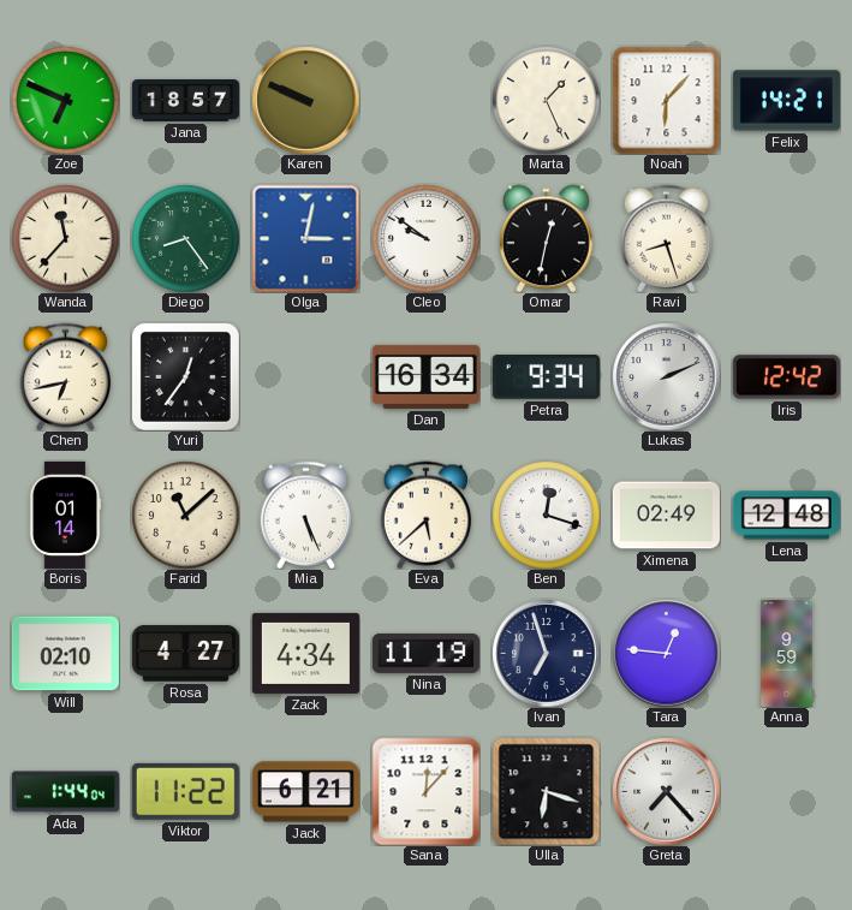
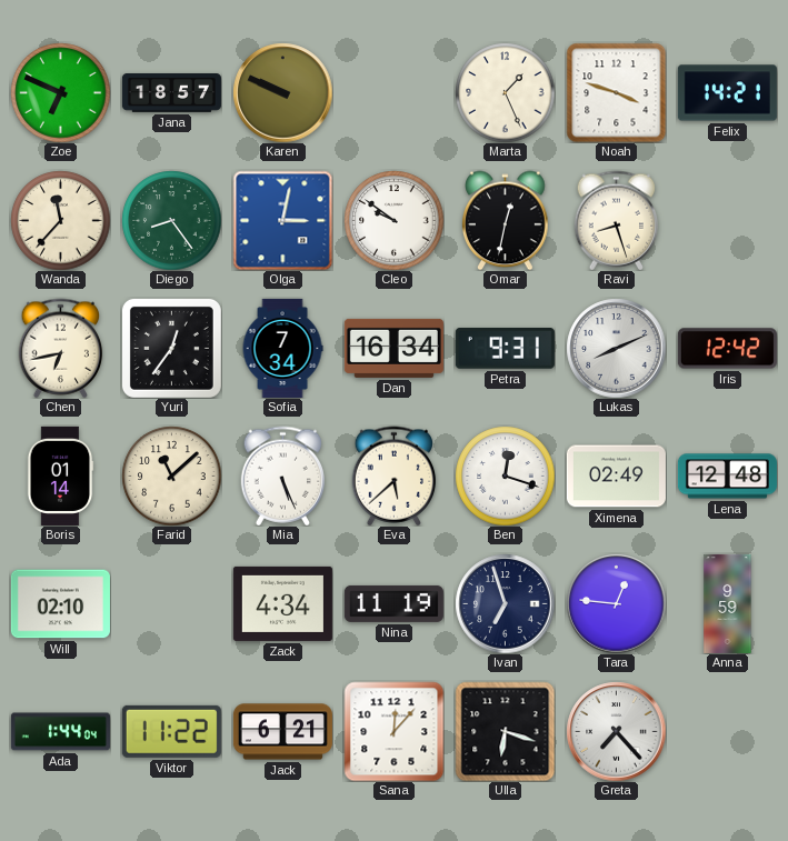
Noah: 6:07 -> 3:48 (616, 92)
Sofia: none -> 7:34 (282, 348)
Petra: 9:34 -> 9:31 (505, 349)
Lukas: 2:11 -> 8:11 (616, 348)
Rosa: 4:27 -> none (185, 654)
